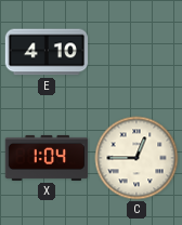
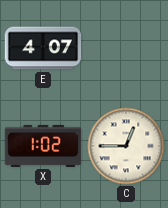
E: 4:10 -> 4:07 (42, 48)
X: 1:04 -> 1:02 (43, 146)
